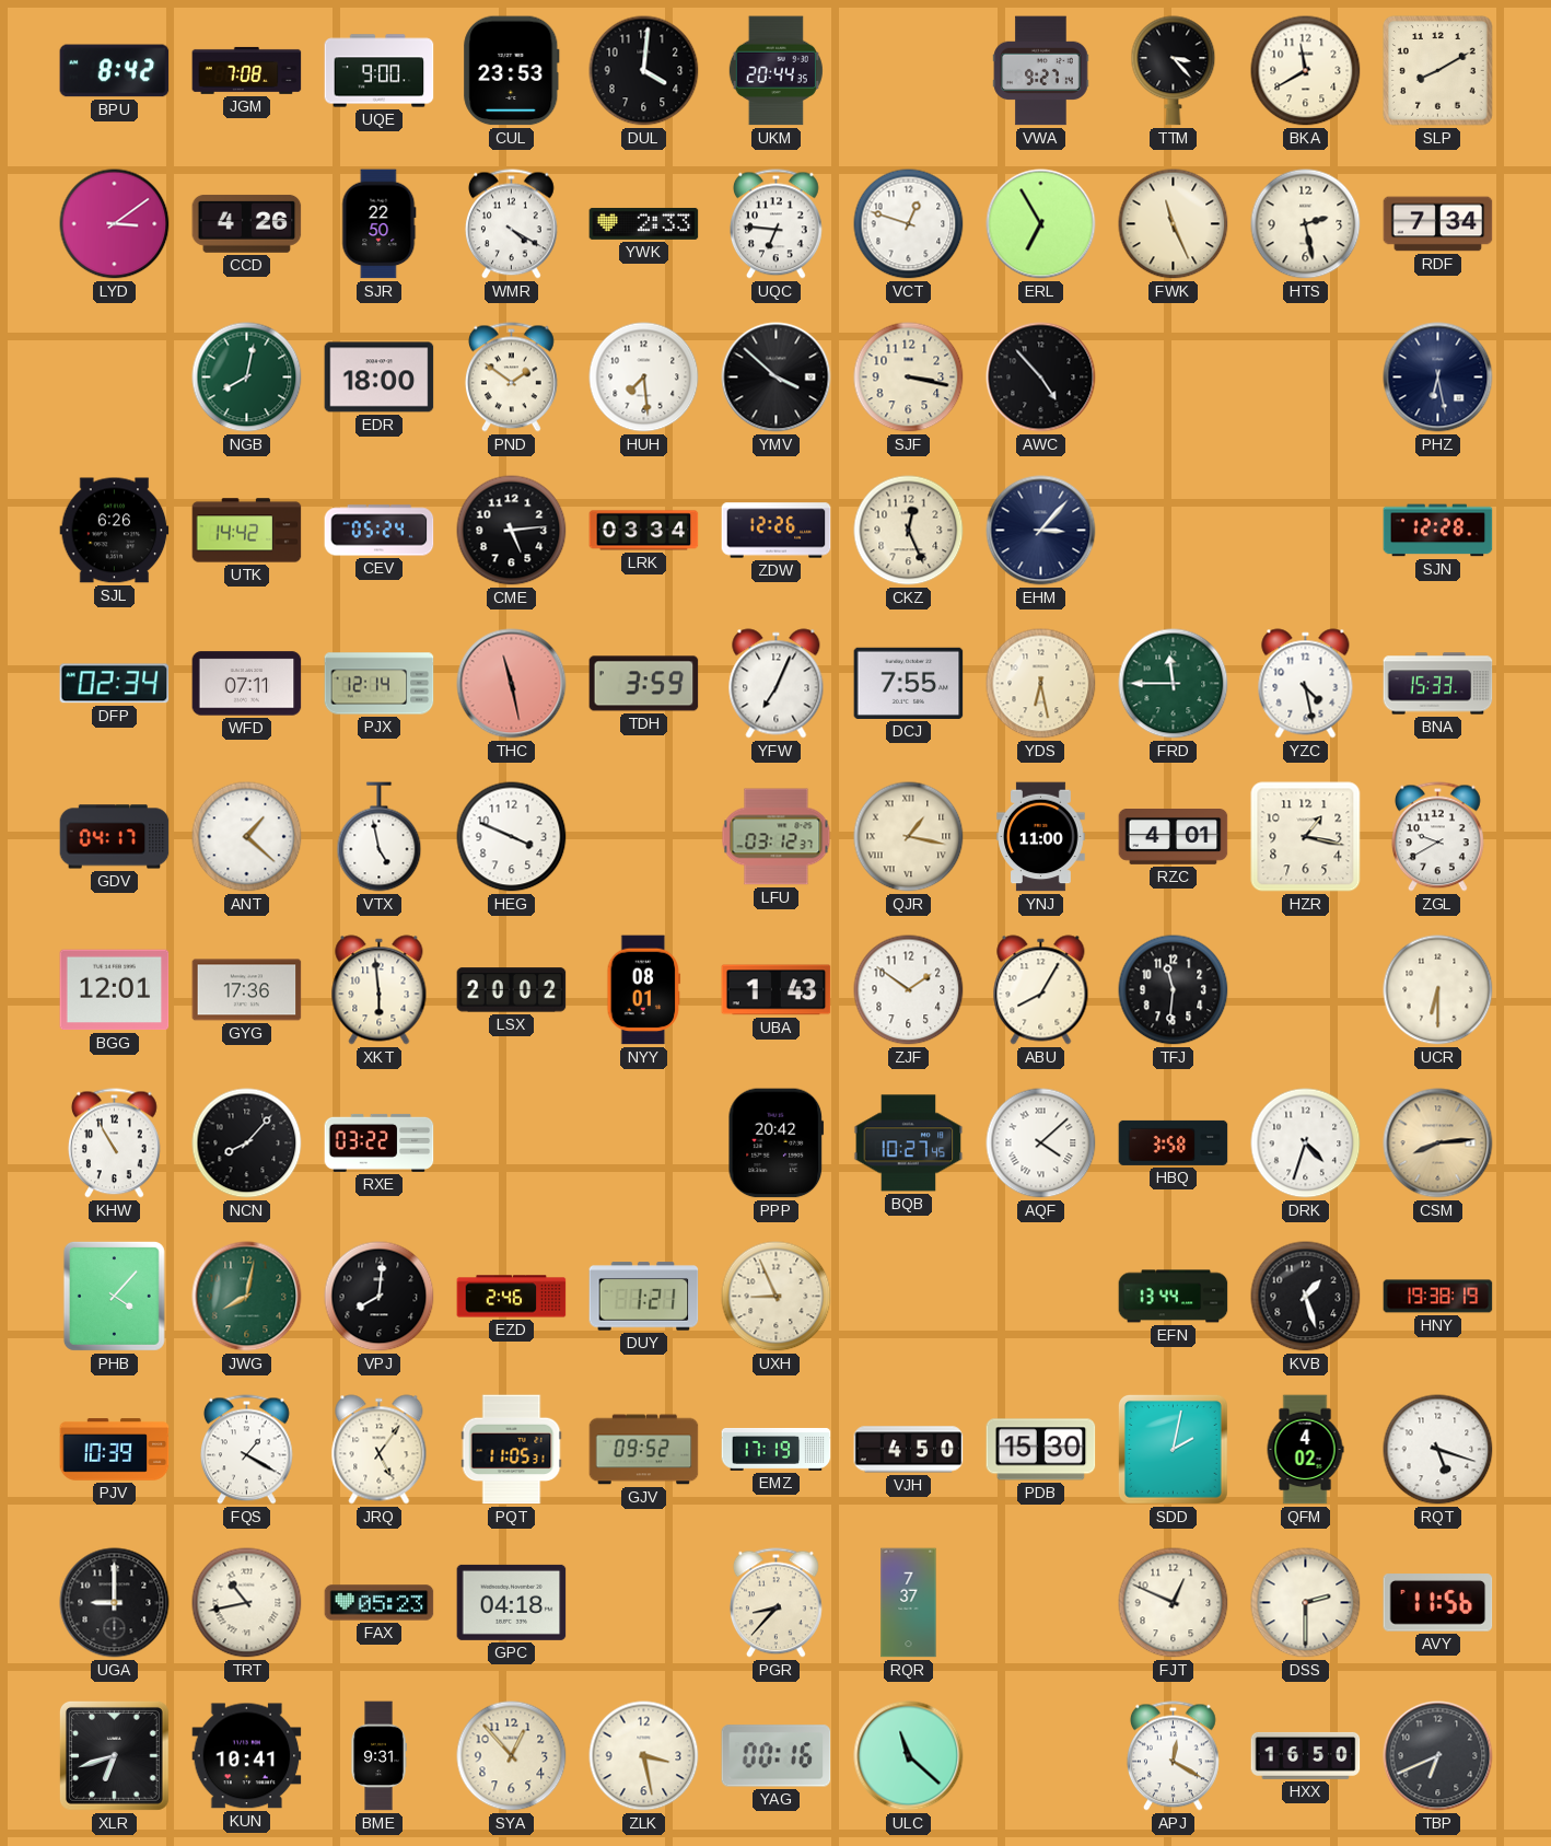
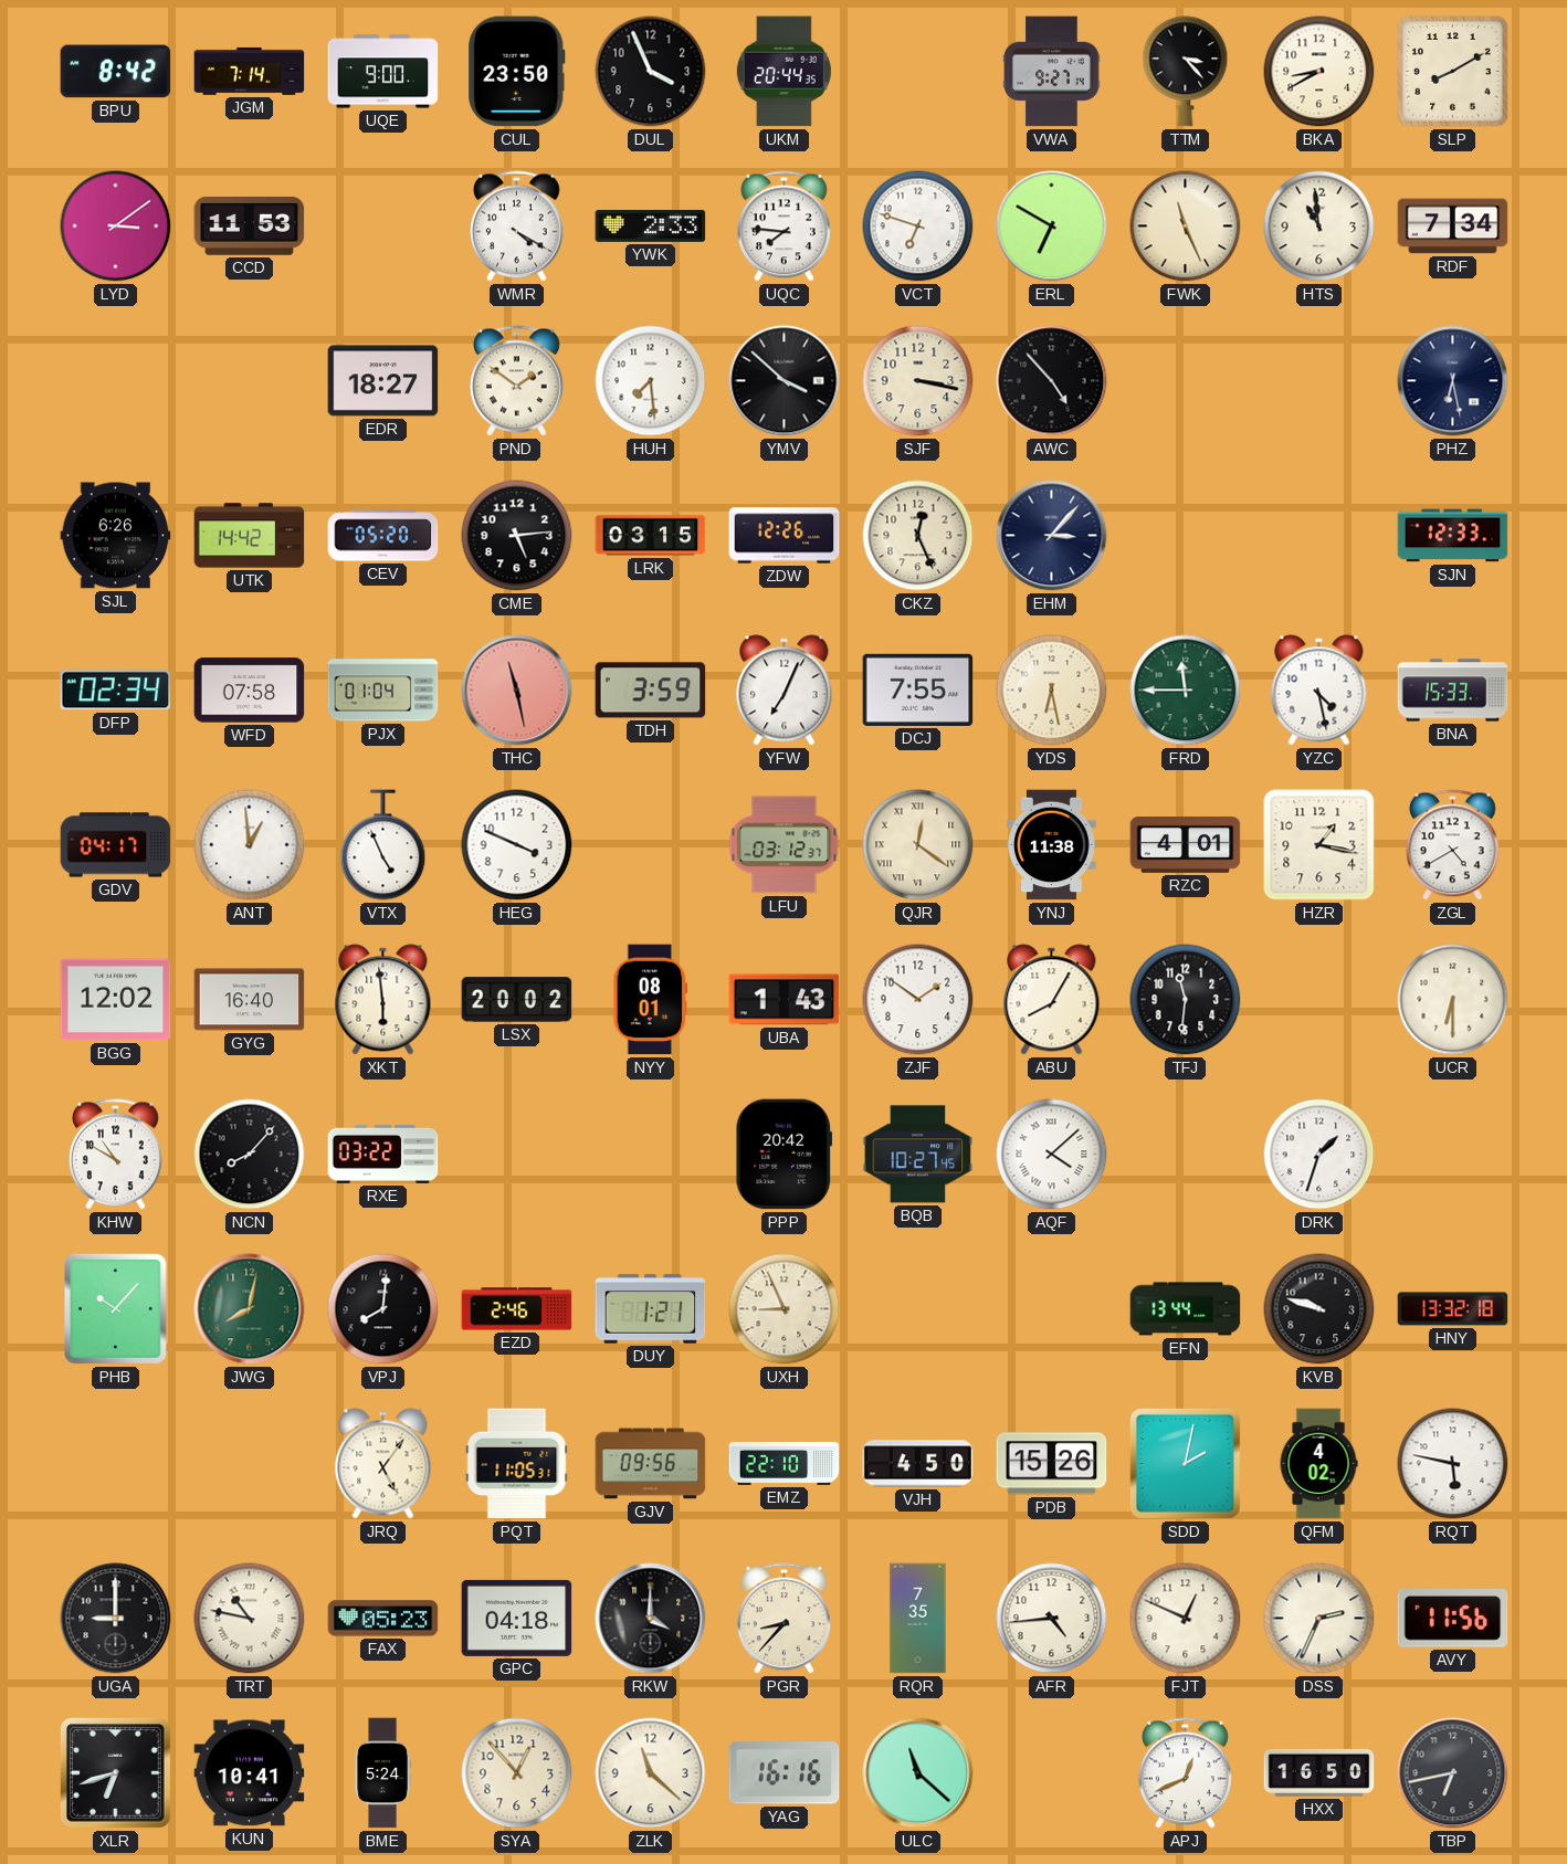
JGM: 7:08 -> 7:14 (250, 71)
CUL: 23:53 -> 23:50 (517, 72)
DUL: 4:01 -> 3:56 (651, 72)
BKA: 11:40 -> 8:40 (1319, 72)
CCD: 4:26 -> 11:53 (250, 225)
SJR: 22:50 -> none (380, 224)
UQC: 6:46 -> 7:46 (785, 227)
VCT: 12:48 -> 6:48 (918, 227)
ERL: 6:55 -> 6:50 (1052, 227)
HTS: 2:28 -> 10:59 (1319, 227)
NGB: 8:02 -> none (247, 378)
EDR: 18:00 -> 18:27 (383, 381)
CEV: 05:24 -> 05:20 (383, 536)
LRK: 03:34 -> 03:15 (651, 536)
SJN: 12:28 -> 12:33 (1453, 536)
WFD: 07:11 -> 07:58 (250, 691)
PJX: 12:14 -> 01:04 (383, 691)
ANT: 1:22 -> 12:59 (250, 845)
VTX: 4:58 -> 4:56 (383, 845)
QJR: 1:17 -> 12:21 (918, 845)
YNJ: 11:00 -> 11:38 (1052, 845)
ZGL: 9:40 -> 4:40 (1453, 845)
BGG: 12:01 -> 12:02 (116, 1000)
GYG: 17:36 -> 16:40 (250, 1000)
KHW: 10:55 -> 10:50 (116, 1155)
HBQ: 3:58 -> none (1174, 1142)
DRK: 4:33 -> 1:33 (1319, 1155)
CSM: 8:14 -> none (1438, 1143)
PHB: 4:07 -> 10:07 (115, 1308)
KVB: 1:27 -> 9:48 (1319, 1309)
HNY: 19:38 -> 13:32 (1453, 1309)
PJV: 10:39 -> none (115, 1450)
FQS: 1:20 -> none (247, 1450)
GJV: 09:52 -> 09:56 (651, 1464)
EMZ: 17:19 -> 22:10 (785, 1463)
PDB: 15:30 -> 15:26 (1052, 1464)
RQT: 5:18 -> 5:47 (1453, 1464)
TRT: 10:43 -> 10:47 (250, 1619)
RKW: none -> 4:00 (651, 1619)
RQR: 7:37 -> 7:35 (918, 1619)
AFR: none -> 4:44 (1052, 1619)
DSS: 2:30 -> 2:34 (1319, 1619)
BME: 9:31 -> 5:24 (382, 1773)
ZLK: 3:28 -> 11:22 (651, 1773)
YAG: 00:16 -> 16:16 (785, 1773)
APJ: 12:20 -> 12:41 (1186, 1773)
TBP: 6:41 -> 6:43 (1453, 1773)
